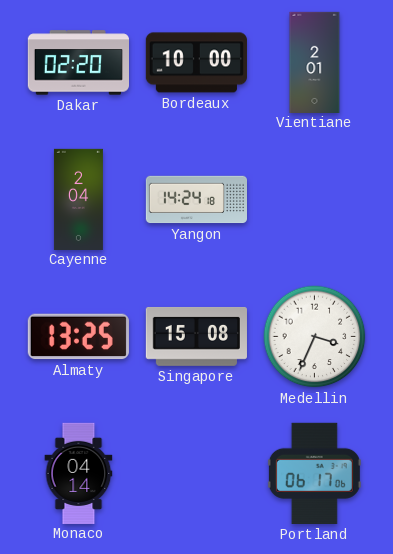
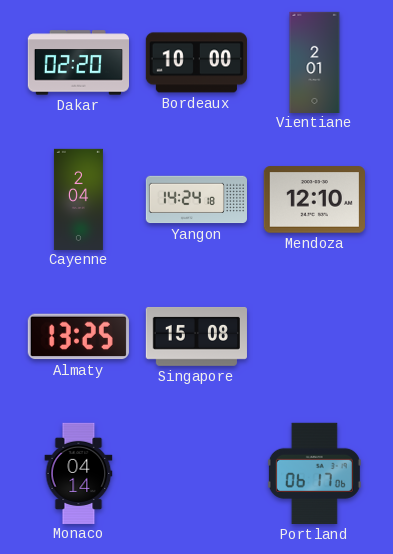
Mendoza: none -> 12:10 (314, 200)
Medellin: 3:34 -> none (315, 337)
